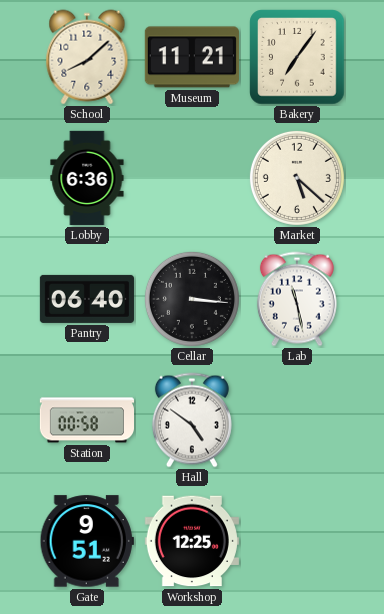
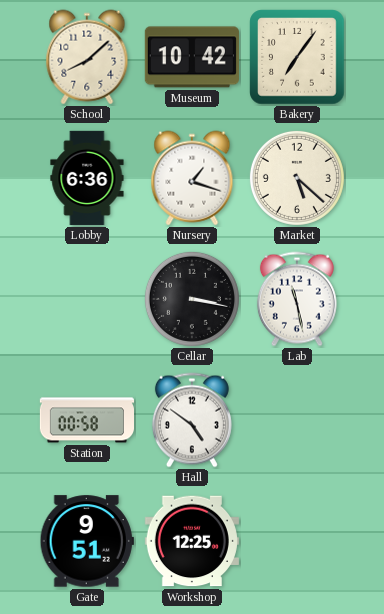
Museum: 11:21 -> 10:42 (192, 57)
Nursery: none -> 1:18 (192, 178)
Pantry: 06:40 -> none (87, 299)
Cellar: 3:16 -> 3:17 (192, 299)
